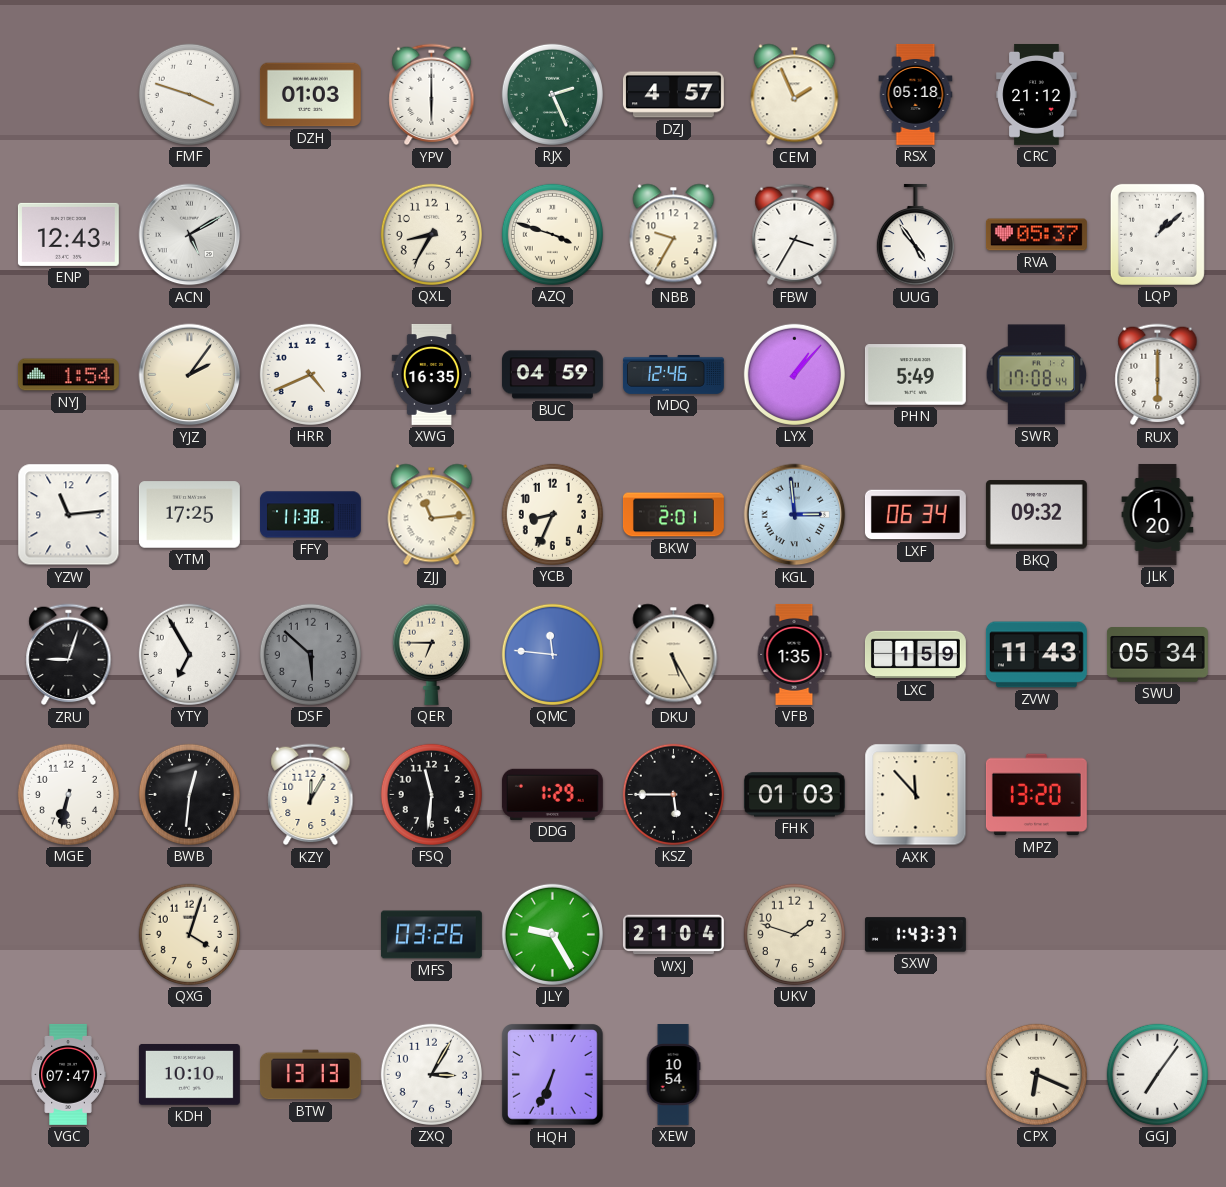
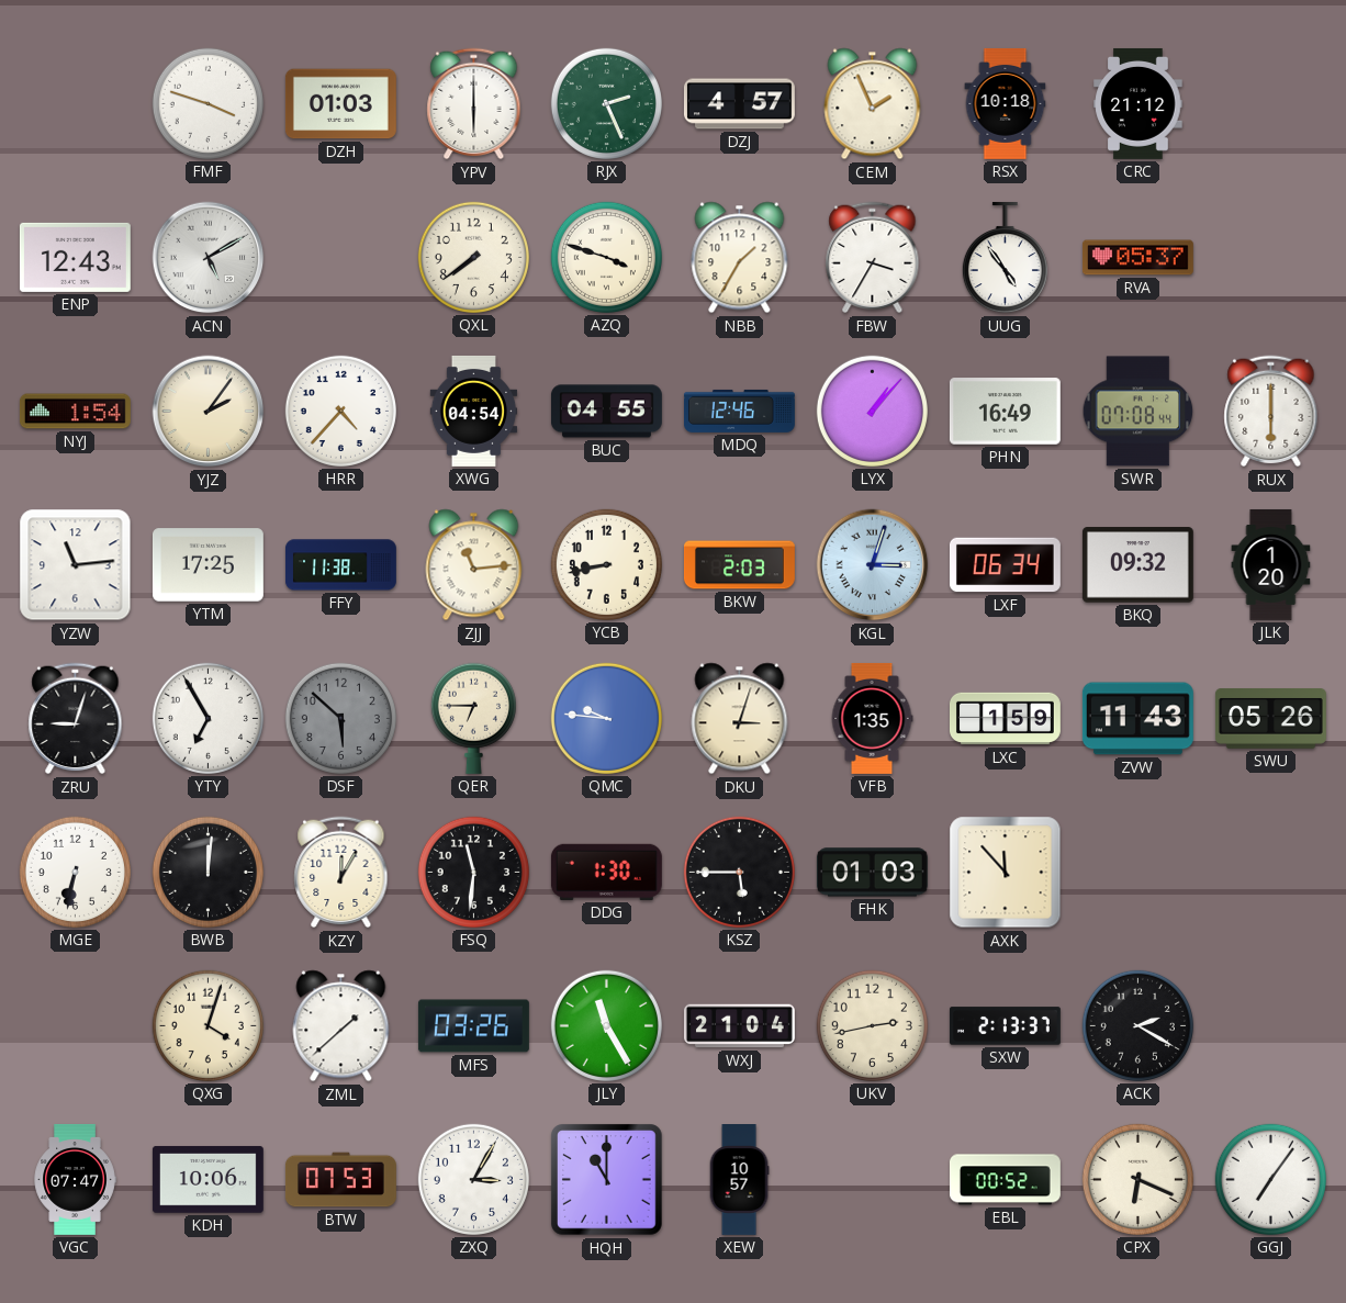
RSX: 05:18 -> 10:18 (1006, 103)
QXL: 8:35 -> 7:39 (473, 257)
NBB: 9:35 -> 1:35 (740, 258)
LQP: 1:08 -> none (1157, 234)
HRR: 4:41 -> 4:37 (340, 411)
XWG: 16:35 -> 04:54 (474, 411)
BUC: 04:59 -> 04:55 (606, 412)
PHN: 5:49 -> 16:49 (1005, 412)
SWR: 17:08 -> 07:08 (1139, 412)
YCB: 8:34 -> 8:43 (606, 564)
BKW: 2:01 -> 2:03 (739, 565)
KGL: 2:59 -> 3:03 (873, 565)
QMC: 11:46 -> 9:46 (606, 718)
DKU: 5:25 -> 3:03 (740, 719)
SWU: 05:34 -> 05:26 (1270, 719)
BWB: 12:31 -> 12:01 (207, 872)
DDG: 1:29 -> 1:30 (606, 872)
MPZ: 13:20 -> none (1036, 795)
ZML: none -> 1:38 (341, 1026)
JLY: 9:25 -> 11:25 (606, 1025)
UKV: 1:48 -> 2:43 (872, 1025)
SXW: 1:43 -> 2:13 (1005, 1026)
ACK: none -> 2:20 (1137, 1025)
KDH: 10:10 -> 10:06 (207, 1179)
BTW: 13:13 -> 07:53 (340, 1180)
HQH: 6:34 -> 11:00 (607, 1180)
XEW: 10:54 -> 10:57 (739, 1180)
EBL: none -> 00:52 (1005, 1180)
